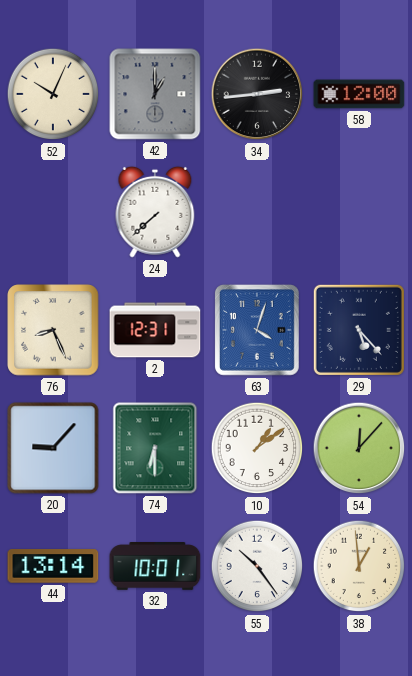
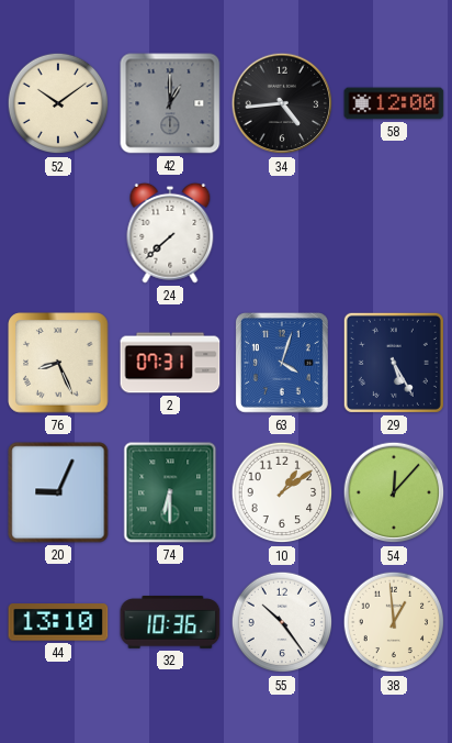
52: 10:04 -> 10:09 (58, 103)
34: 2:44 -> 4:44 (282, 103)
2: 12:31 -> 07:31 (170, 363)
29: 5:23 -> 5:25 (394, 363)
20: 9:07 -> 9:04 (58, 492)
44: 13:14 -> 13:10 (58, 622)
32: 10:01 -> 10:36 (170, 623)
